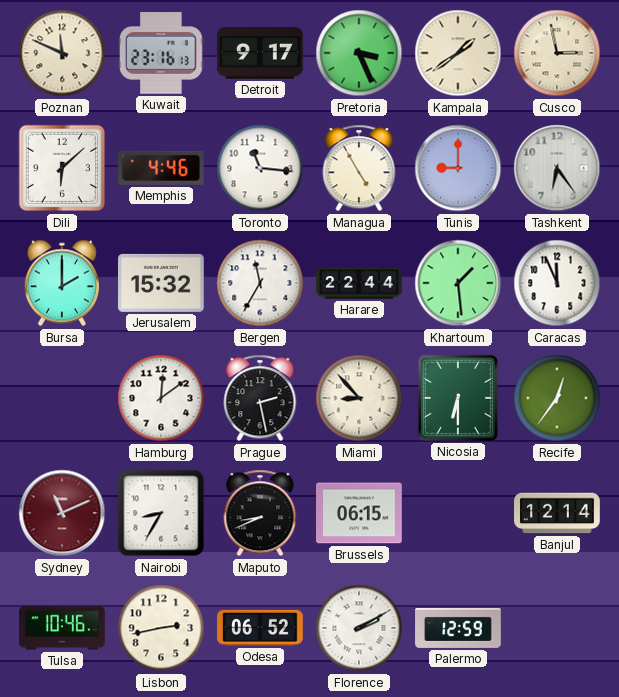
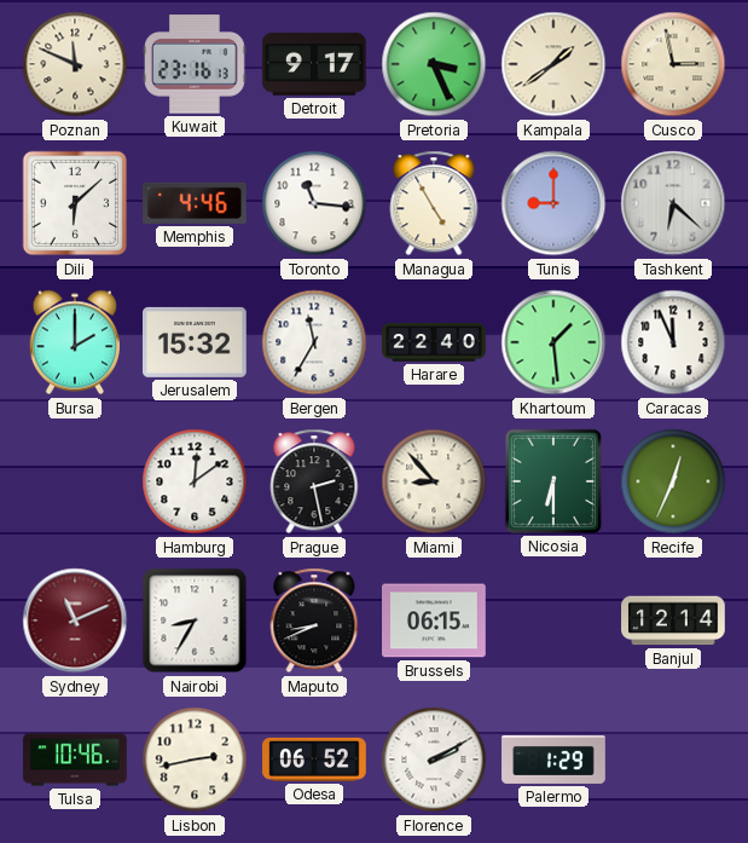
Tashkent: 6:24 -> 6:22 (673, 203)
Harare: 22:44 -> 22:40 (434, 342)
Recife: 12:36 -> 12:34 (673, 481)
Palermo: 12:59 -> 1:29 (553, 760)
